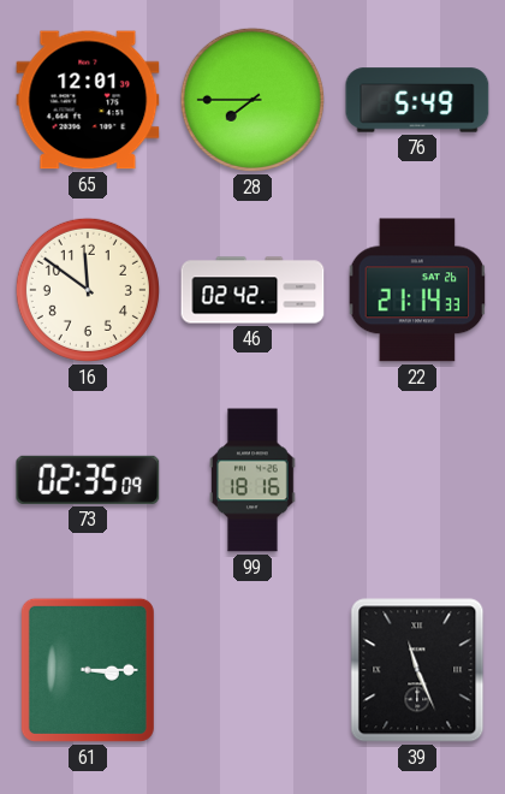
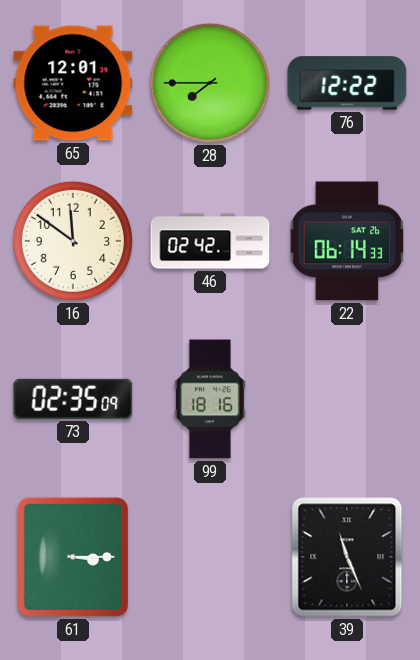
76: 5:49 -> 12:22 (347, 83)
22: 21:14 -> 06:14 (347, 241)
